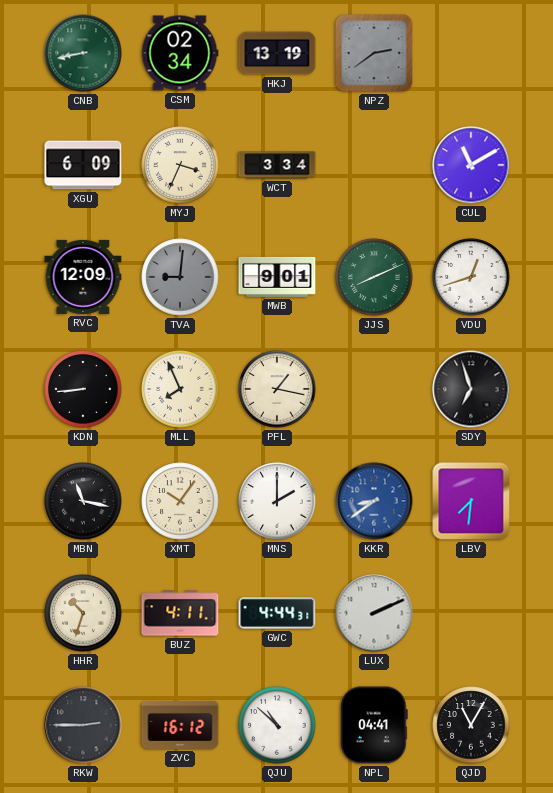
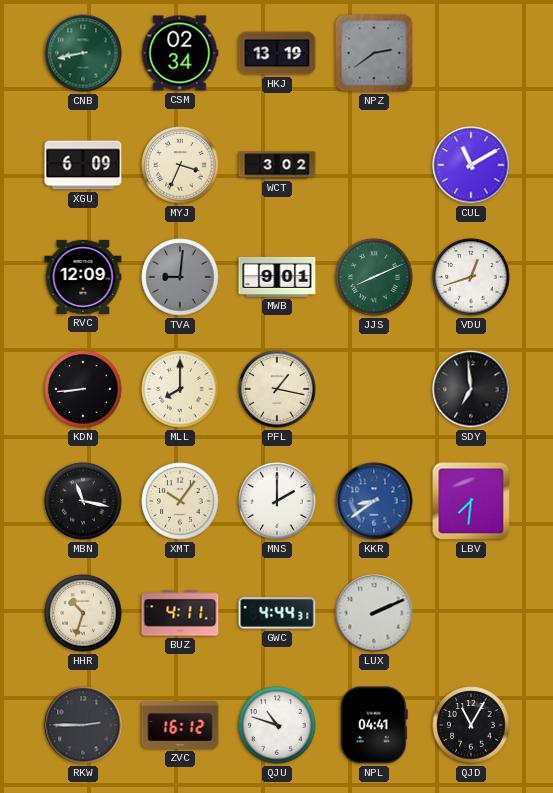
WCT: 3:34 -> 3:02 (277, 165)
MLL: 7:56 -> 8:00 (180, 389)
SDY: 6:57 -> 6:59 (471, 389)
QJU: 10:52 -> 10:48 (277, 725)
